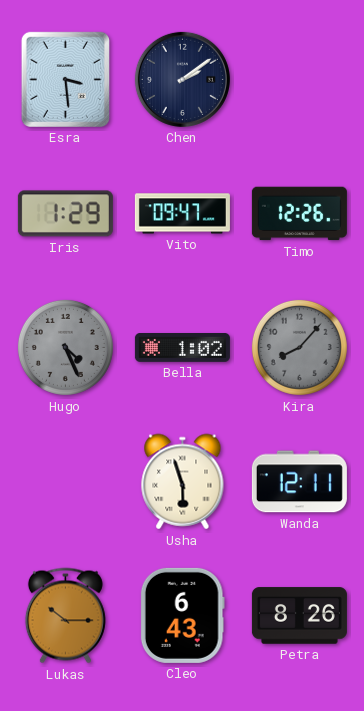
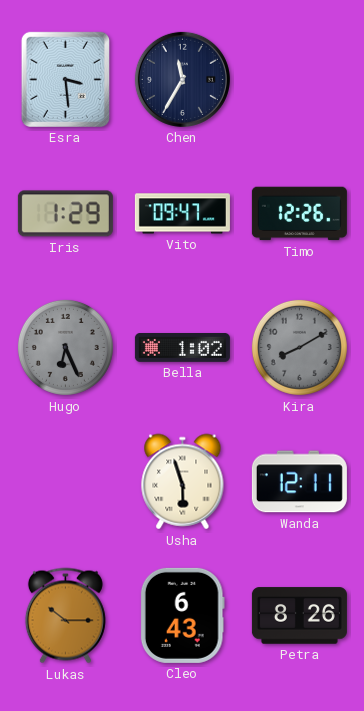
Chen: 2:09 -> 11:35 (182, 79)
Hugo: 4:26 -> 6:26 (65, 347)
Kira: 8:07 -> 8:10 (299, 347)
